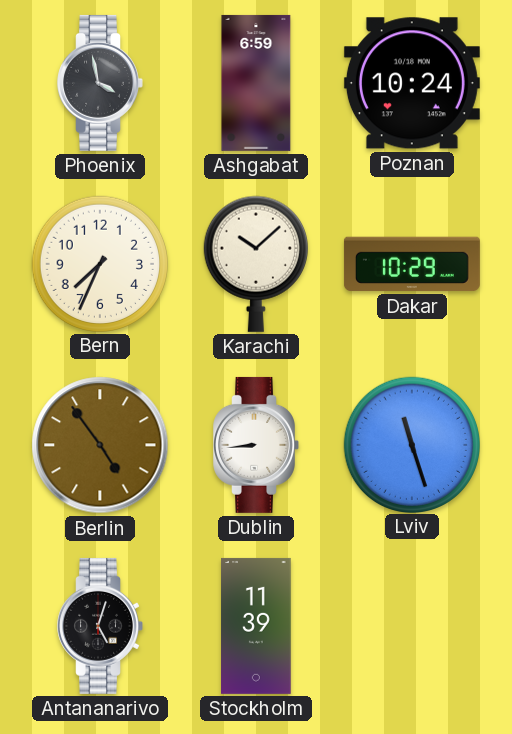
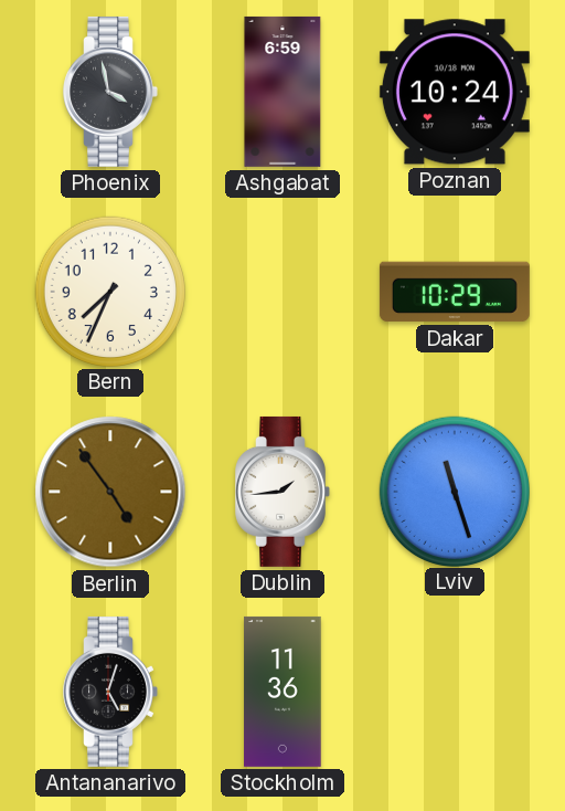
Karachi: 10:08 -> none (256, 264)
Dublin: 8:44 -> 1:44 (282, 492)
Stockholm: 11:39 -> 11:36 (282, 692)
